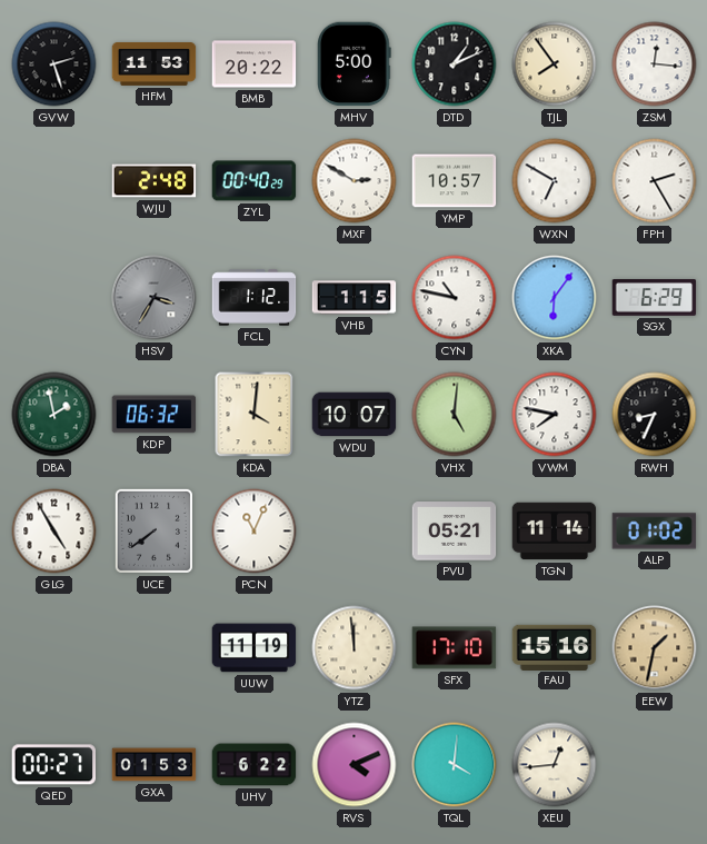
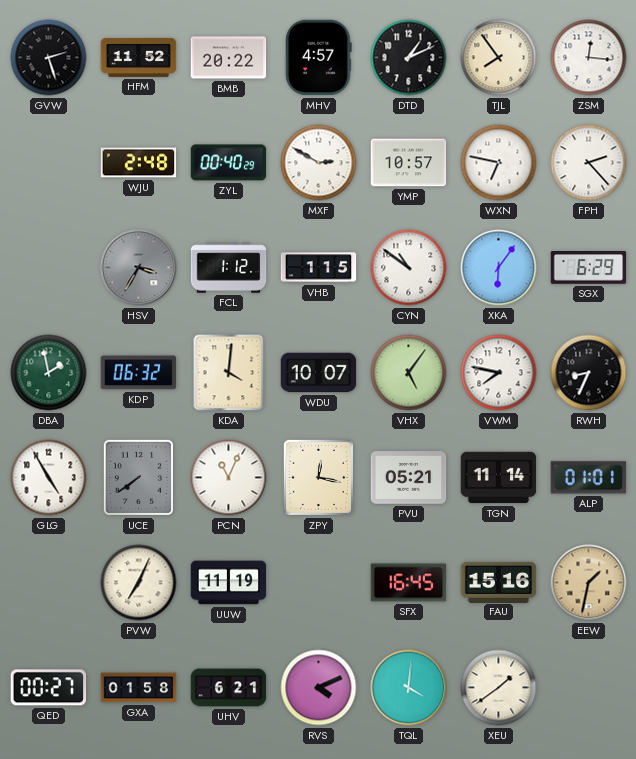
HFM: 11:53 -> 11:52 (139, 57)
MHV: 5:00 -> 4:57 (319, 58)
WXN: 6:50 -> 6:47 (499, 163)
FPH: 2:25 -> 2:23 (589, 163)
CYN: 10:47 -> 10:51 (409, 268)
VHX: 5:01 -> 5:06 (409, 373)
ZPY: none -> 12:17 (318, 477)
ALP: 01:02 -> 01:01 (589, 478)
PVW: none -> 7:04 (139, 583)
YTZ: 11:59 -> none (355, 648)
SFX: 17:10 -> 16:45 (409, 583)
GXA: 01:53 -> 01:58 (139, 688)
UHV: 6:22 -> 6:21 (229, 688)
XEU: 12:44 -> 1:39 (499, 688)
